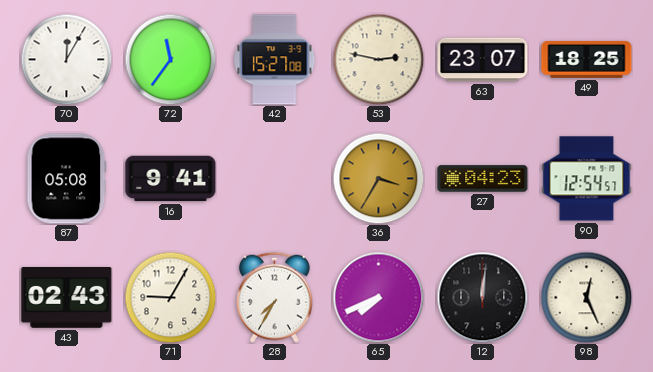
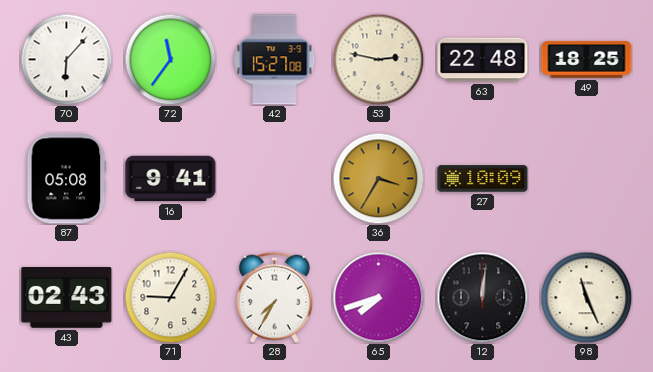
70: 12:05 -> 6:07 (66, 59)
63: 23:07 -> 22:48 (483, 60)
27: 04:23 -> 10:09 (483, 179)
90: 12:54 -> none (587, 179)
65: 7:41 -> 7:42 (378, 297)
98: 12:26 -> 11:26 (586, 297)
